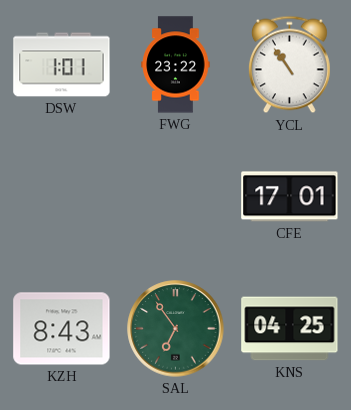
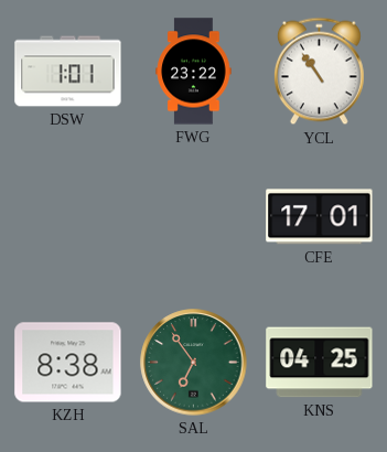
KZH: 8:43 -> 8:38 (68, 363)
